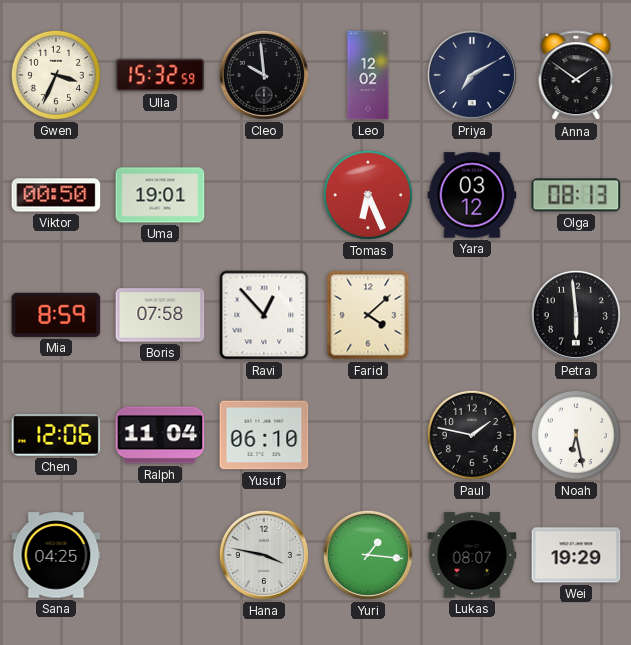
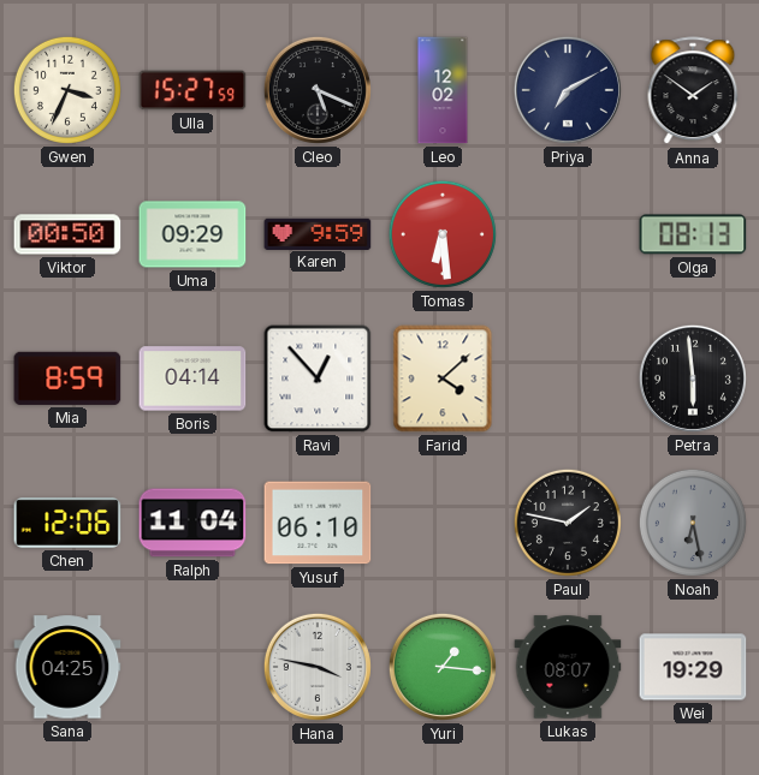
Ulla: 15:32 -> 15:27 (192, 90)
Cleo: 9:59 -> 5:19 (318, 90)
Uma: 19:01 -> 09:29 (192, 234)
Karen: none -> 9:59 (318, 233)
Tomas: 6:26 -> 6:29 (443, 234)
Yara: 03:12 -> none (472, 195)
Boris: 07:58 -> 04:14 (192, 378)
Noah dial: white -> grey (693, 523)
